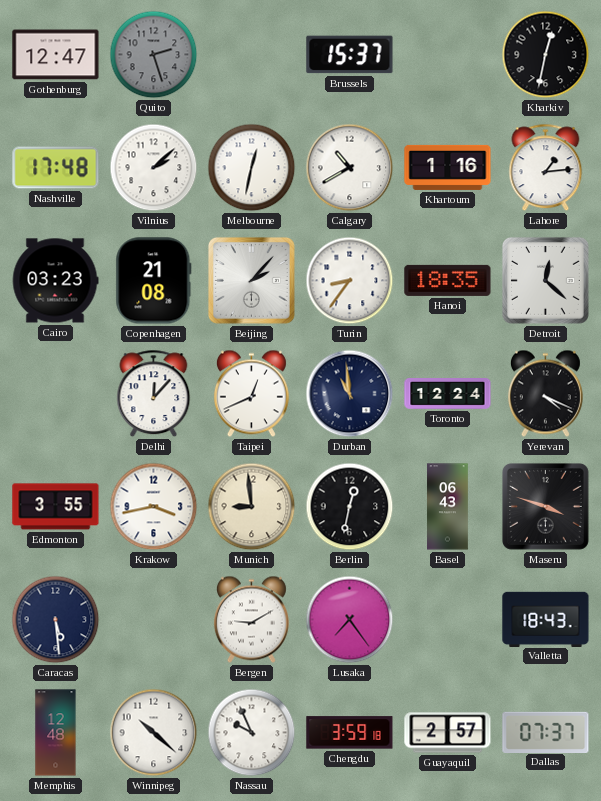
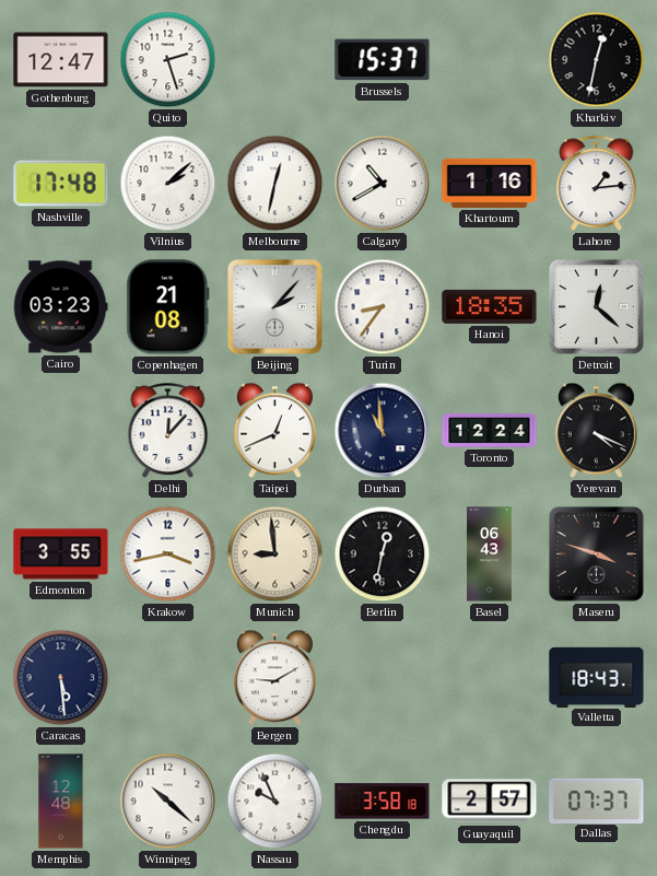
Quito dial: grey -> white (168, 60)
Lusaka: 7:24 -> none (350, 620)
Chengdu: 3:59 -> 3:58 (383, 802)
